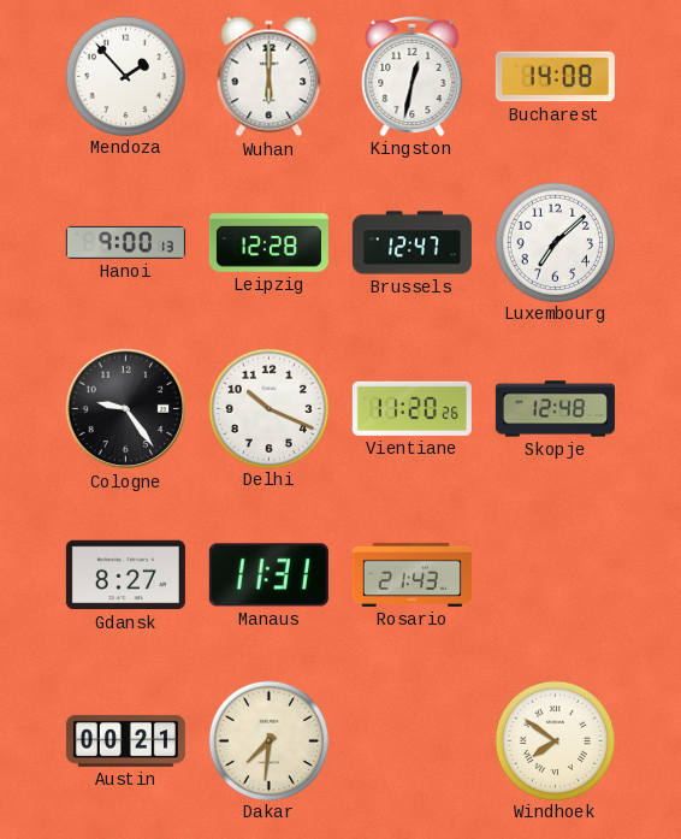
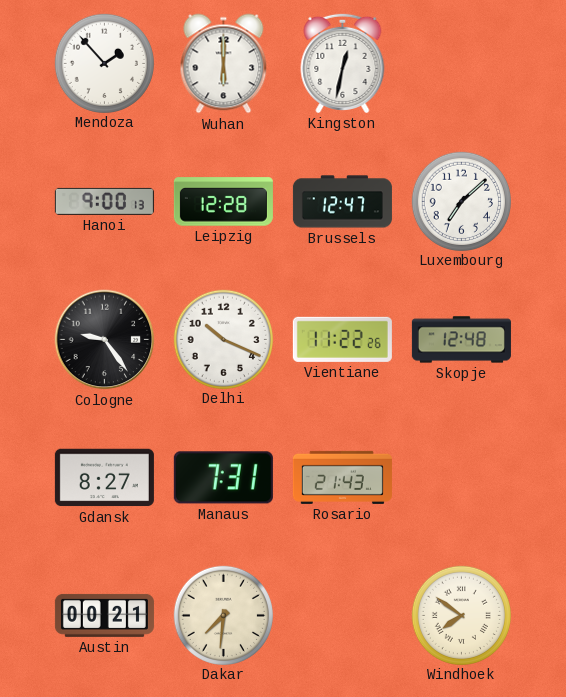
Bucharest: 14:08 -> none (555, 77)
Vientiane: 11:20 -> 11:22 (342, 339)
Manaus: 11:31 -> 7:31 (223, 478)
